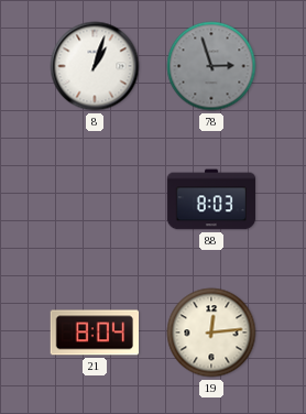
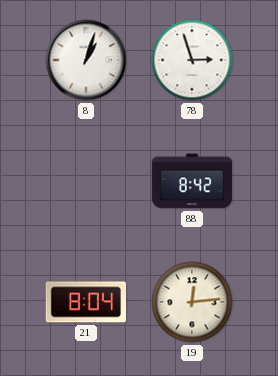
78 dial: grey -> white (192, 60)
88: 8:03 -> 8:42 (192, 181)
